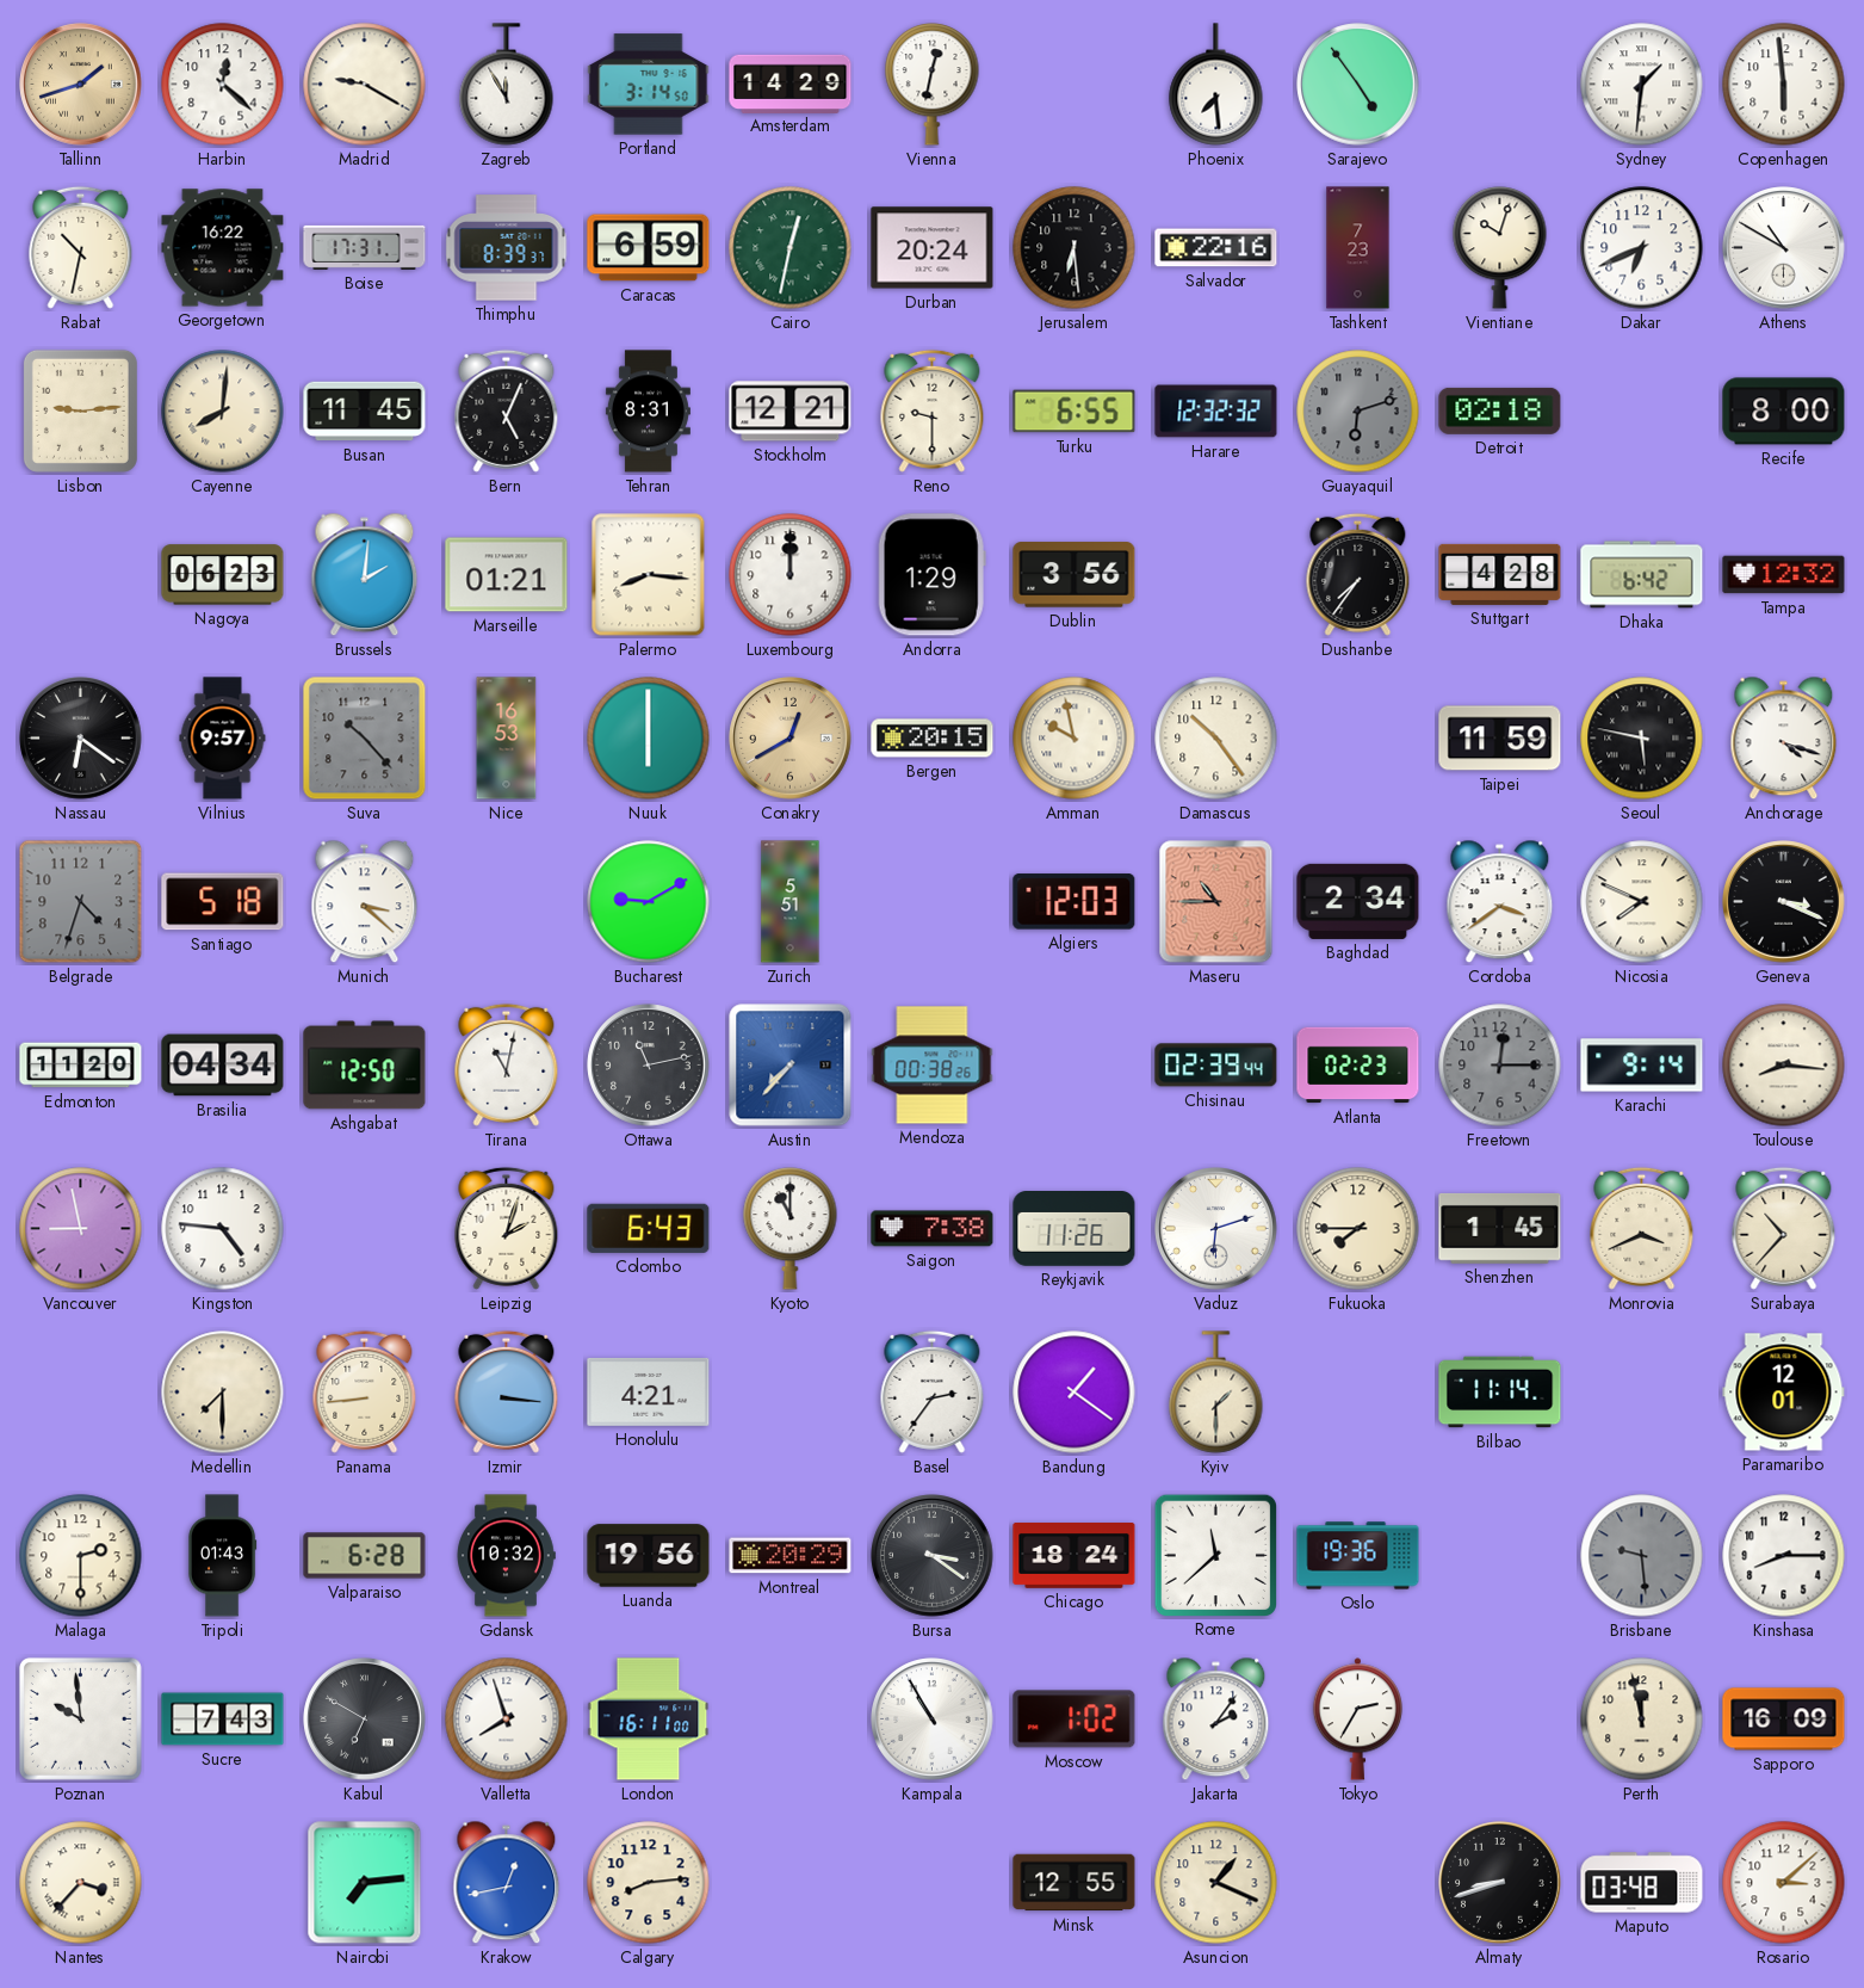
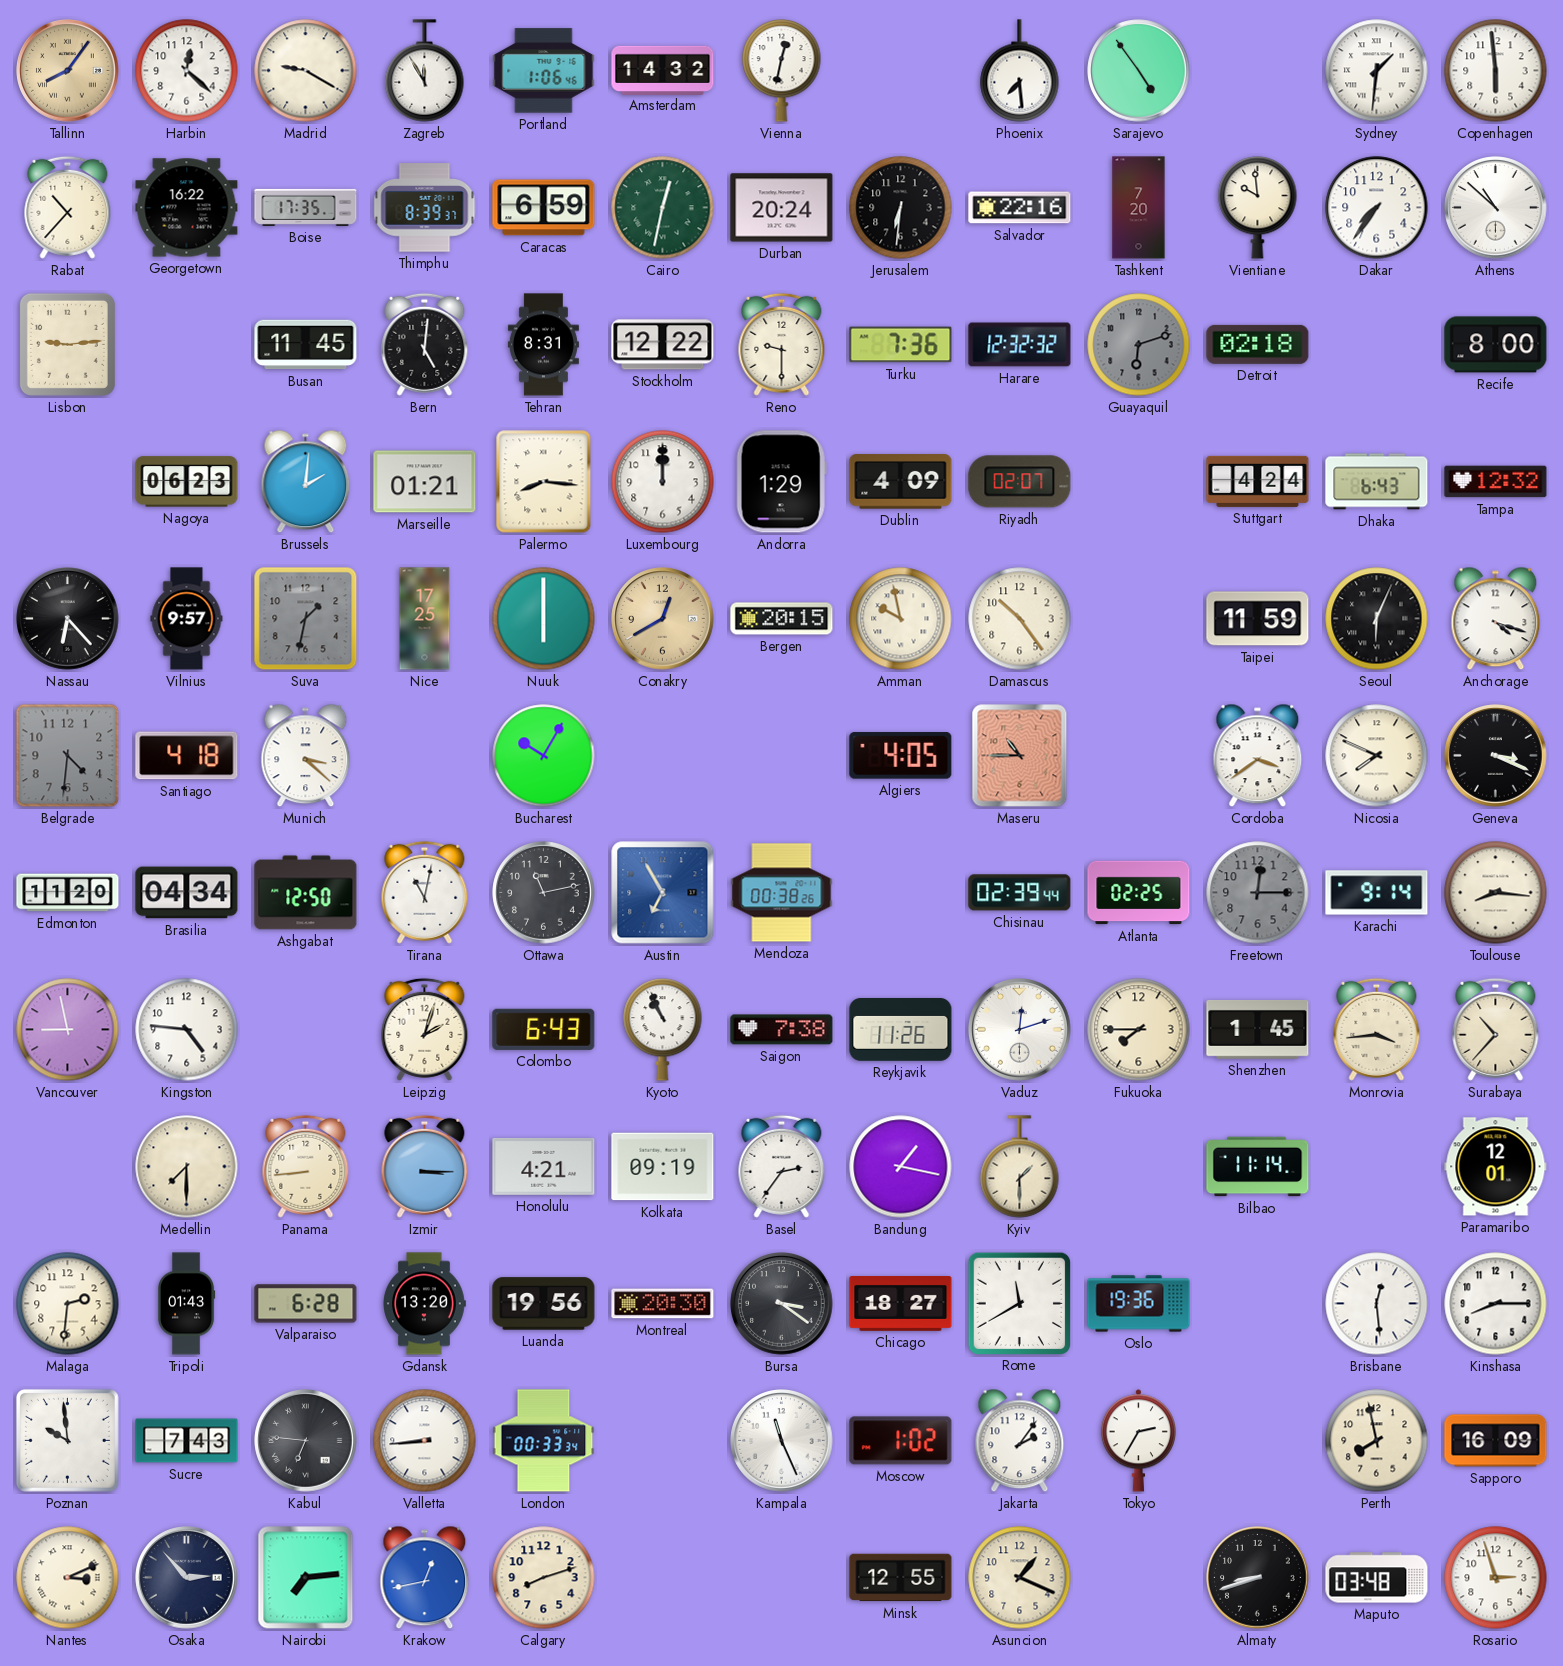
Tallinn: 1:42 -> 8:06 (68, 71)
Portland: 3:14 -> 1:06 (544, 71)
Amsterdam: 14:29 -> 14:32 (663, 70)
Rabat: 10:32 -> 10:37 (68, 207)
Boise: 17:31 -> 17:35 (306, 207)
Jerusalem: 6:29 -> 6:31 (901, 208)
Tashkent: 7:23 -> 7:20 (1139, 208)
Vientiane: 10:03 -> 9:59 (1258, 208)
Dakar: 6:41 -> 7:36 (1377, 208)
Athens: 10:50 -> 10:52 (1496, 208)
Cayenne: 8:01 -> none (223, 412)
Bern: 5:04 -> 5:01 (425, 344)
Stockholm: 12:21 -> 12:22 (663, 345)
Turku: 6:55 -> 7:36 (901, 345)
Dublin: 3:56 -> 4:09 (901, 482)
Riyadh: none -> 02:07 (1020, 482)
Dushanbe: 7:36 -> none (1358, 574)
Stuttgart: 4:28 -> 4:24 (1258, 481)
Dhaka: 6:42 -> 6:43 (1377, 482)
Nassau: 6:21 -> 6:23 (68, 619)
Suva: 10:23 -> 1:32 (306, 619)
Nice: 16:53 -> 17:25 (425, 619)
Seoul: 5:47 -> 6:04 (1377, 619)
Belgrade: 4:33 -> 4:31 (68, 756)
Santiago: 5:18 -> 4:18 (187, 756)
Bucharest: 9:10 -> 10:05 (544, 756)
Zurich: 5:51 -> none (791, 902)
Algiers: 12:03 -> 4:05 (901, 756)
Baghdad: 2:34 -> none (1358, 901)
Austin: 7:37 -> 6:55 (663, 893)
Atlanta: 02:23 -> 02:25 (1139, 893)
Kyoto: 11:00 -> 10:56 (663, 1030)
Vaduz: 6:12 -> 12:12 (1020, 1030)
Monrovia: 3:41 -> 3:44 (1377, 1029)
Izmir: 3:16 -> 3:15 (425, 1166)
Kolkata: none -> 09:19 (663, 1167)
Bandung: 1:21 -> 1:17 (901, 1167)
Malaga: 2:30 -> 2:31 (68, 1304)
Gdansk: 10:32 -> 13:20 (424, 1304)
Montreal: 20:29 -> 20:30 (663, 1304)
Chicago: 18:24 -> 18:27 (901, 1304)
Rome: 11:38 -> 11:40 (1019, 1303)
Brisbane: 9:29 -> 12:29 (1377, 1304)
Brisbane dial: grey -> white (1377, 1304)
Kabul: 6:50 -> 6:46 (306, 1441)
Valletta: 7:57 -> 8:44 (425, 1441)
London: 16:11 -> 00:33 (544, 1441)
Kampala: 10:55 -> 11:26 (782, 1441)
Perth: 11:58 -> 7:58 (1377, 1441)
Nantes: 3:37 -> 3:11 (68, 1578)
Osaka: none -> 2:53 (187, 1578)
Calgary: 8:14 -> 8:12 (544, 1578)
Rosario: 3:08 -> 2:57 (1496, 1578)
